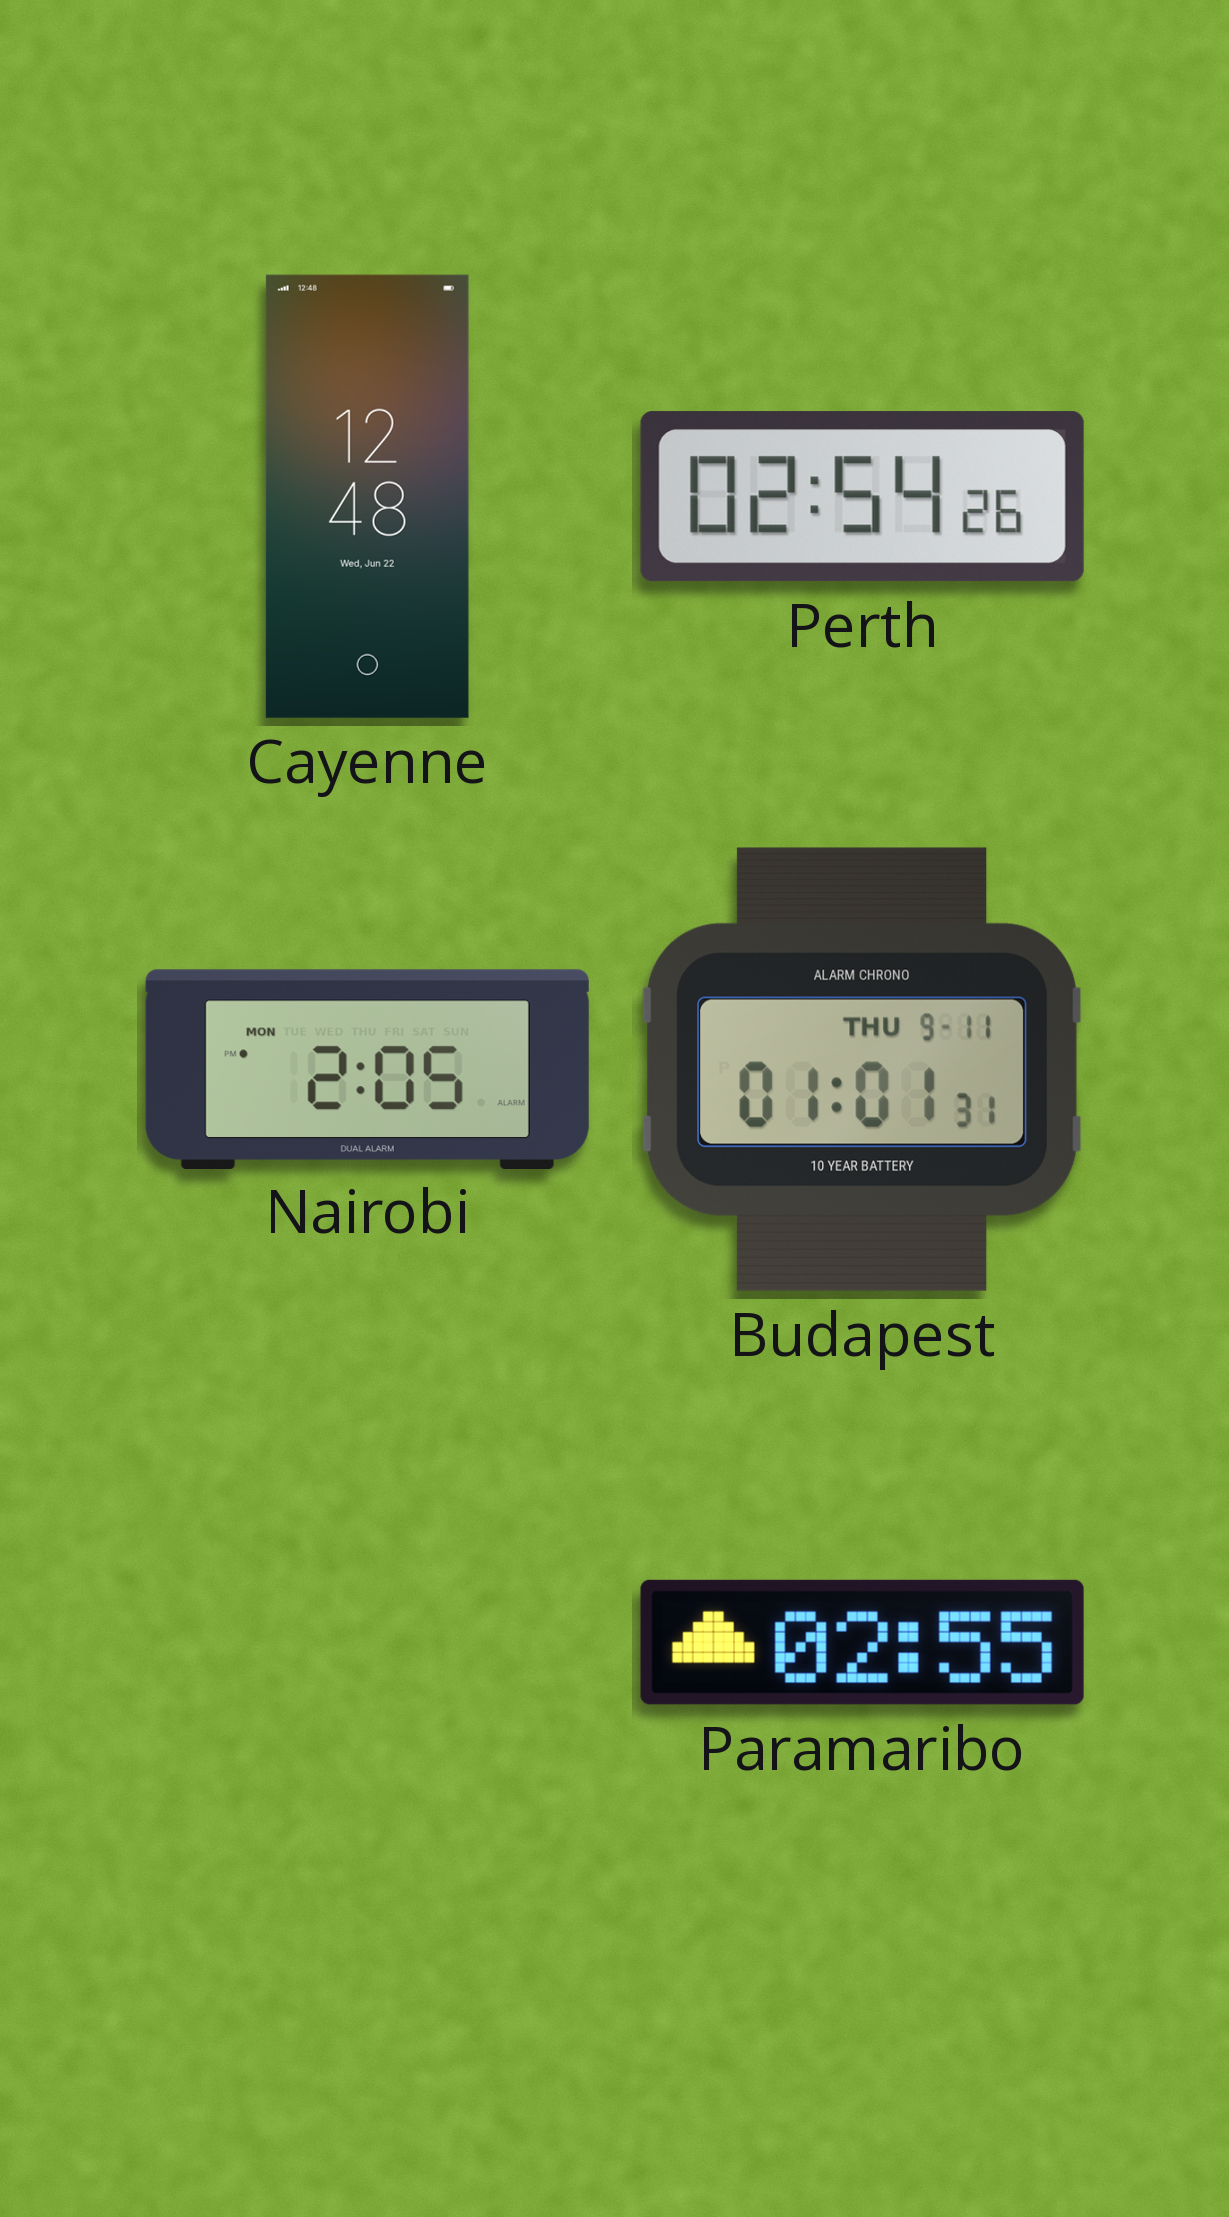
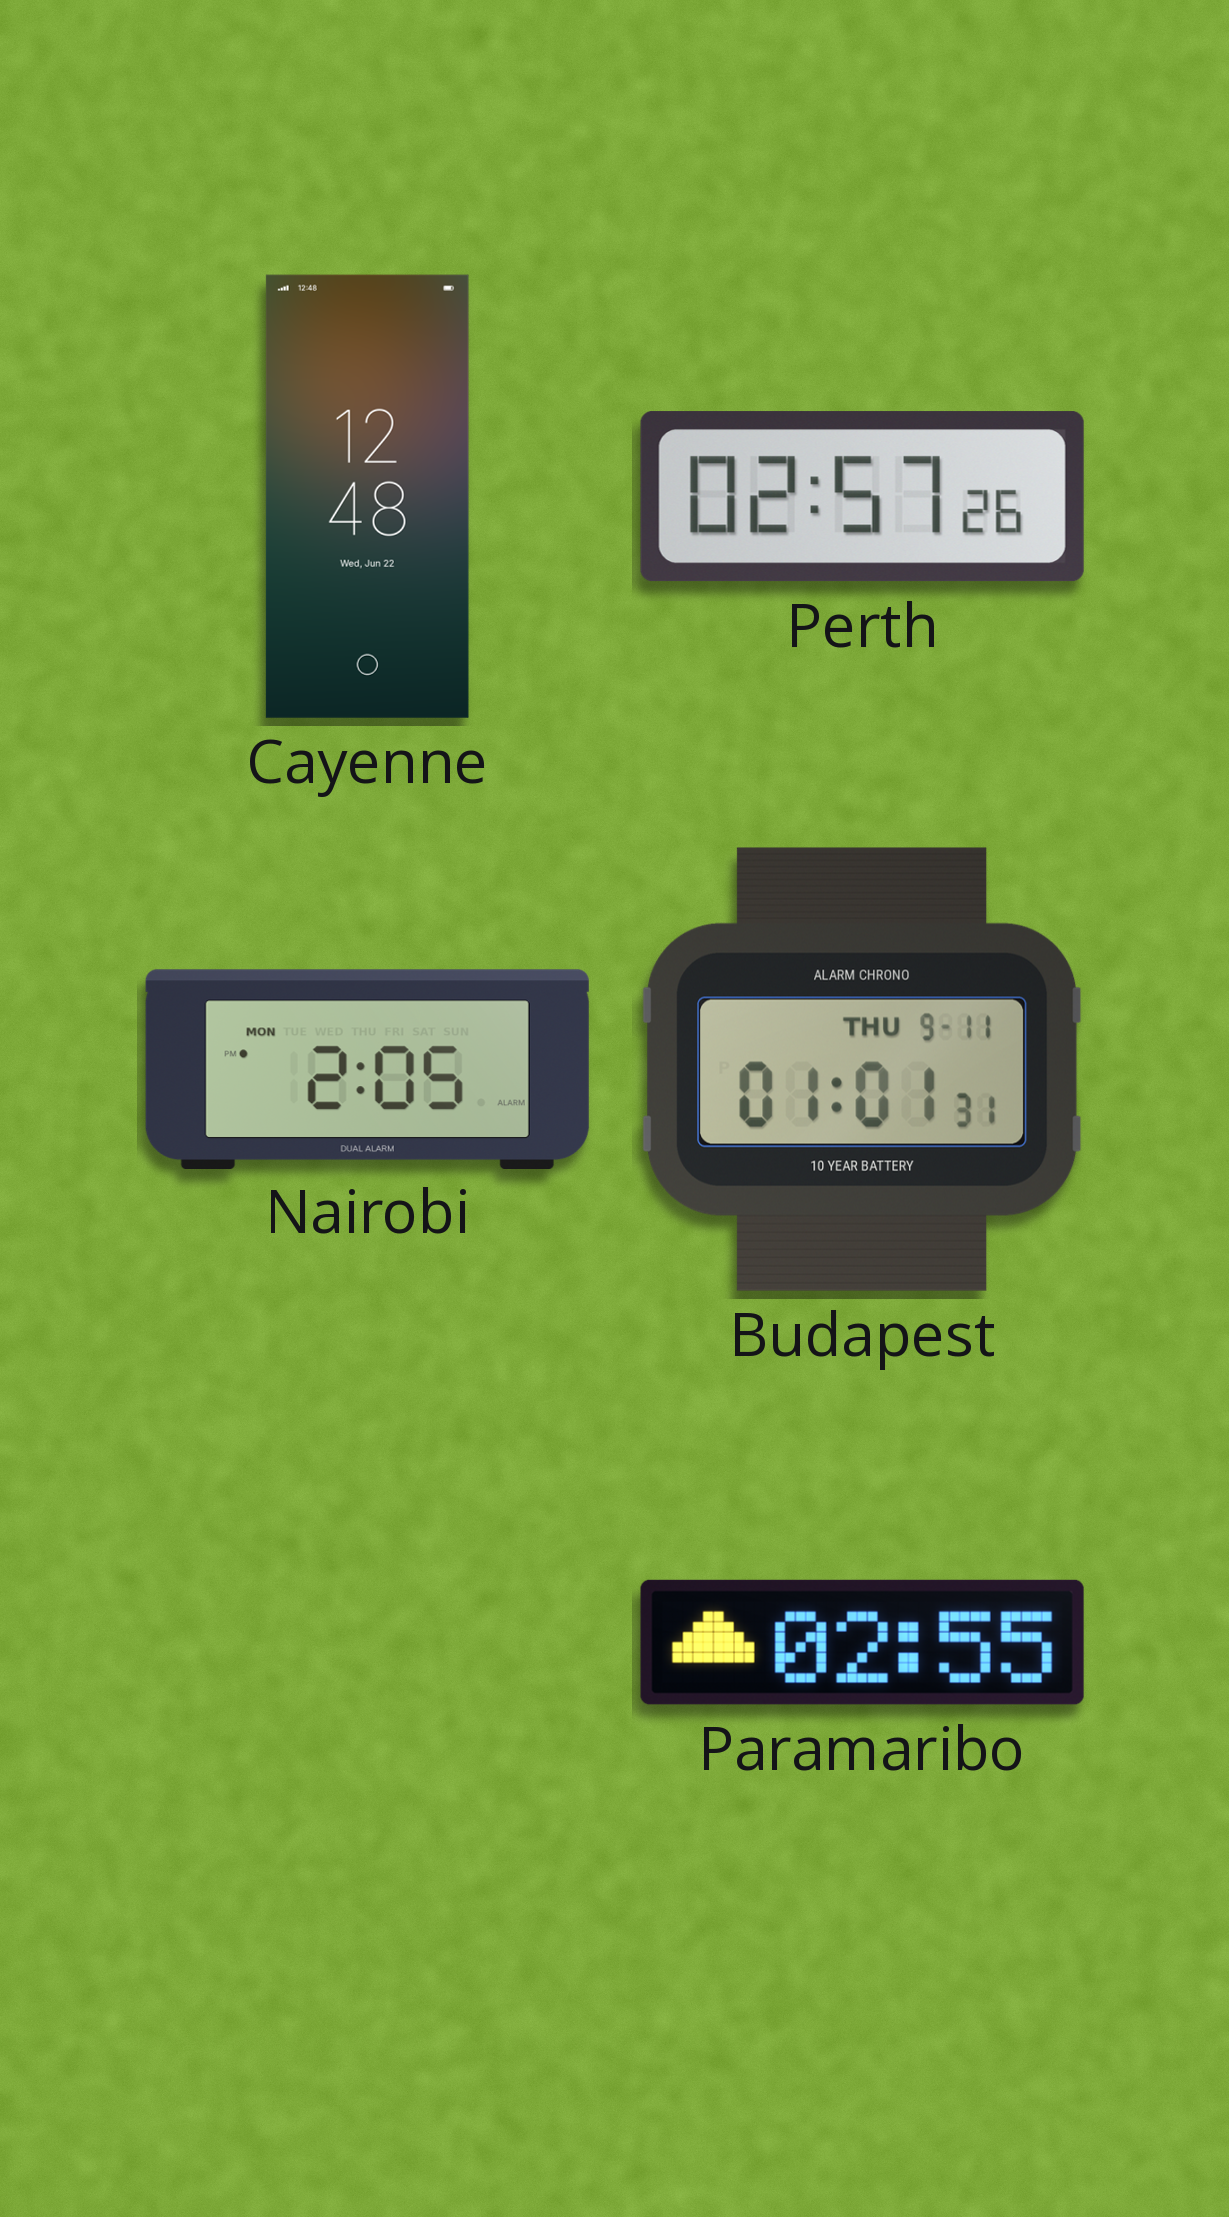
Perth: 02:54 -> 02:57 (862, 497)
